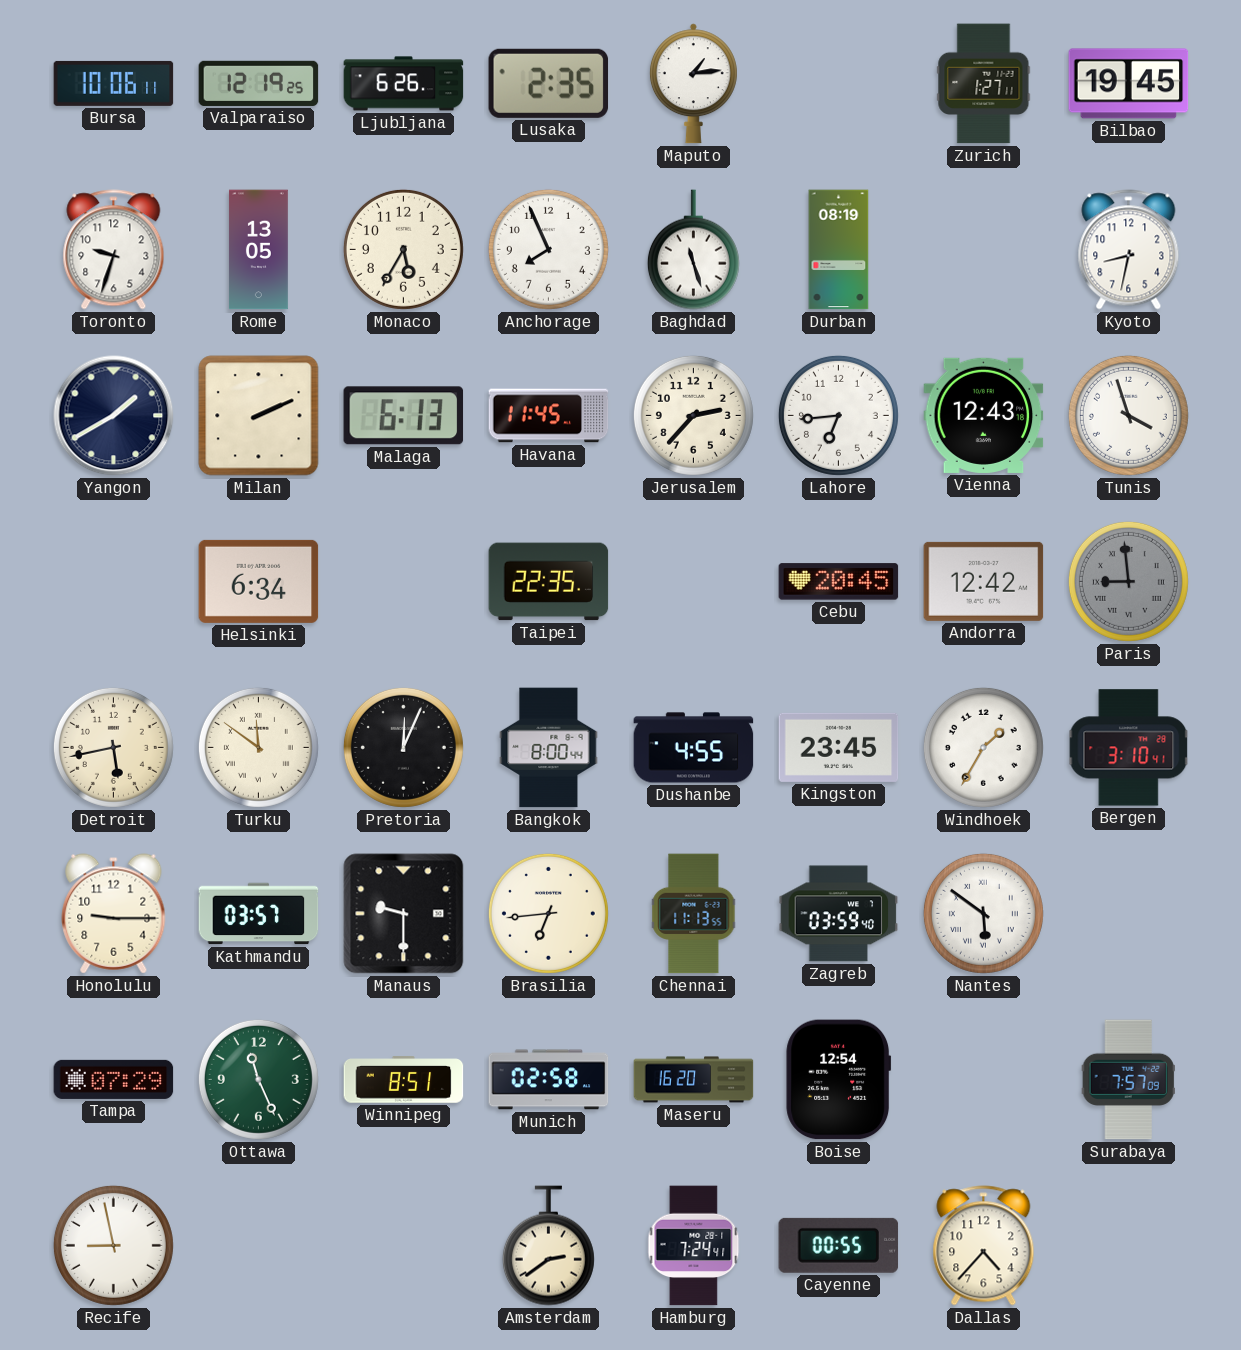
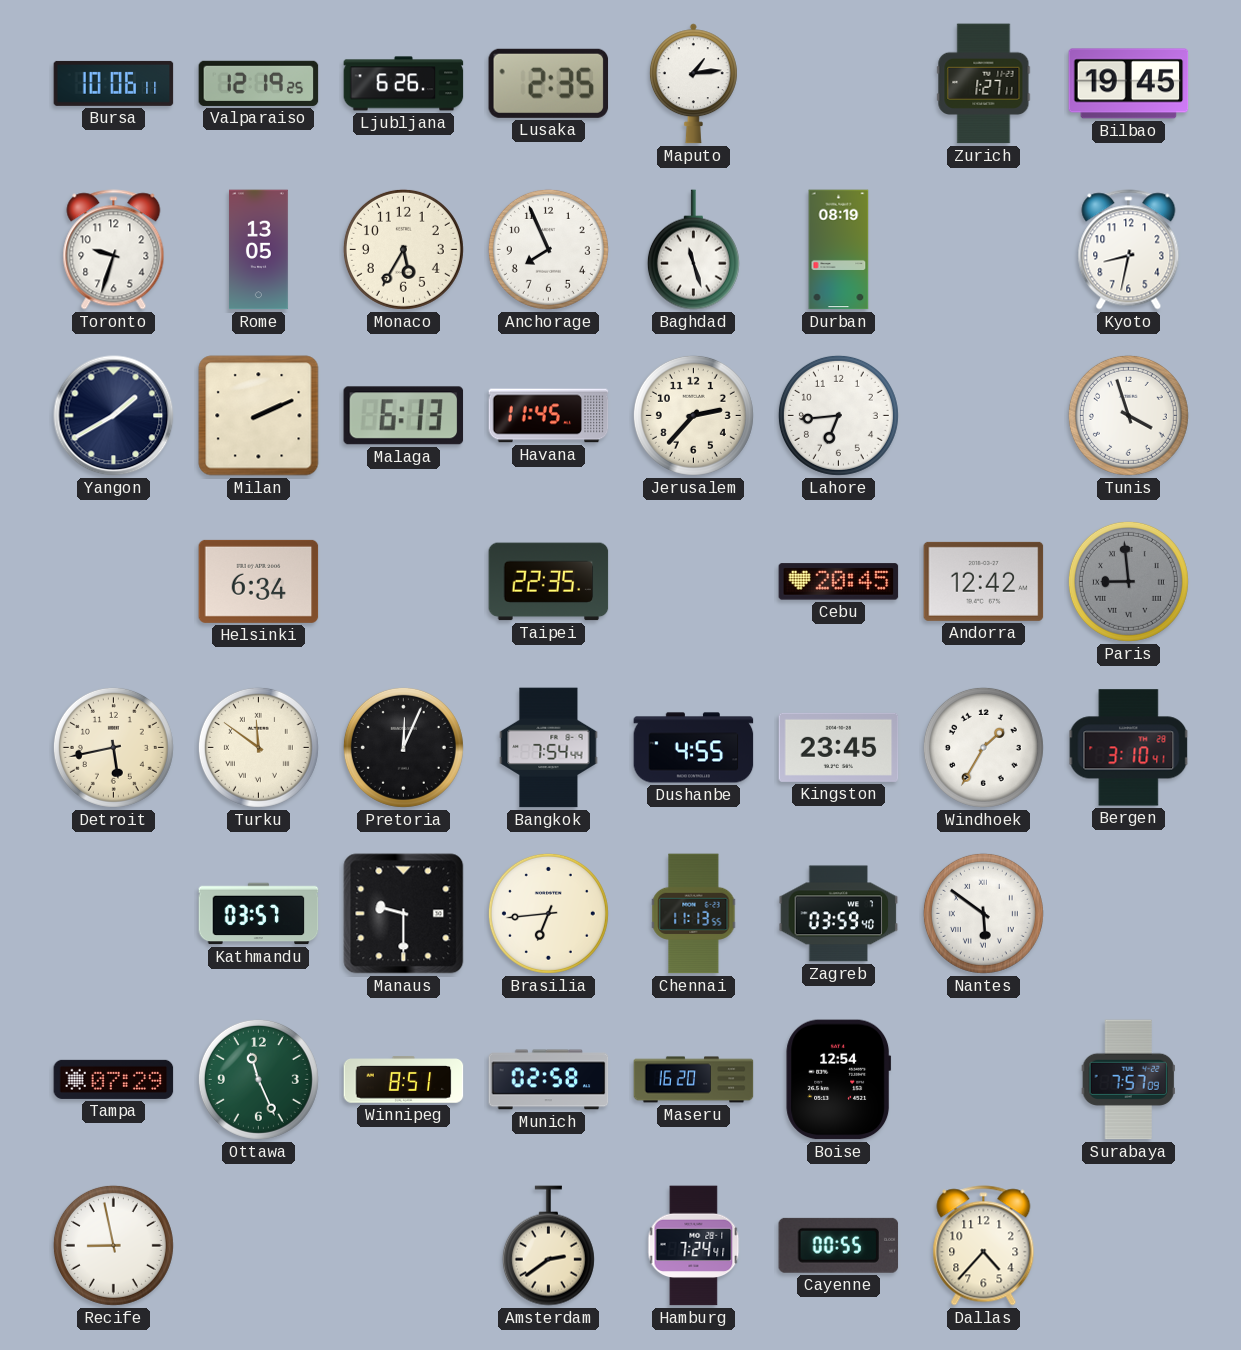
Vienna: 12:43 -> none (984, 415)
Bangkok: 8:00 -> 7:54 (549, 748)
Honolulu: 9:15 -> none (114, 914)
